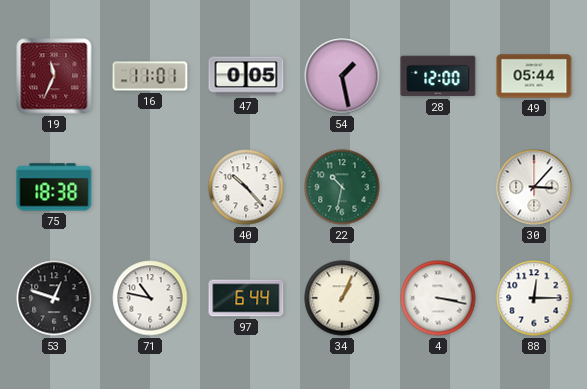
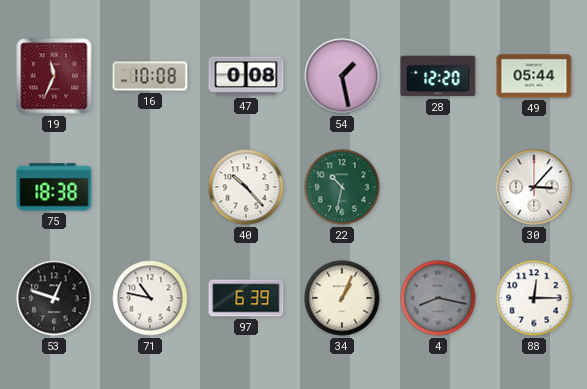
16: 11:01 -> 10:08 (150, 76)
47: 0:05 -> 0:08 (246, 76)
28: 12:00 -> 12:20 (438, 76)
97: 6:44 -> 6:39 (246, 298)
4: 3:17 -> 8:17 (438, 298)
4 dial: white -> grey (438, 298)
